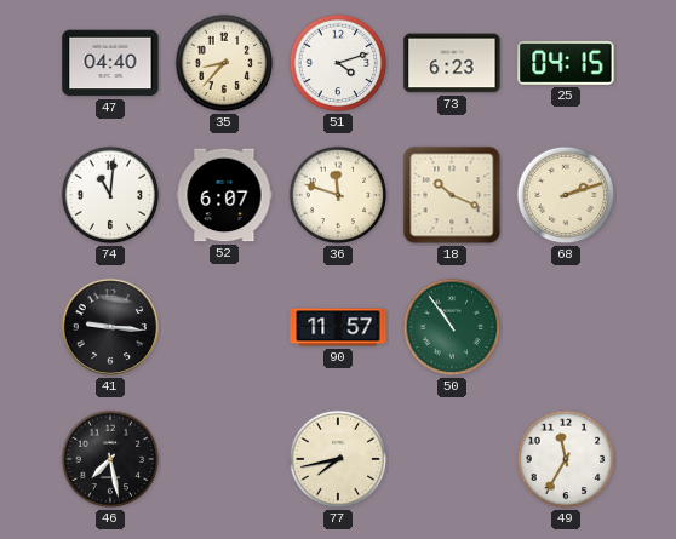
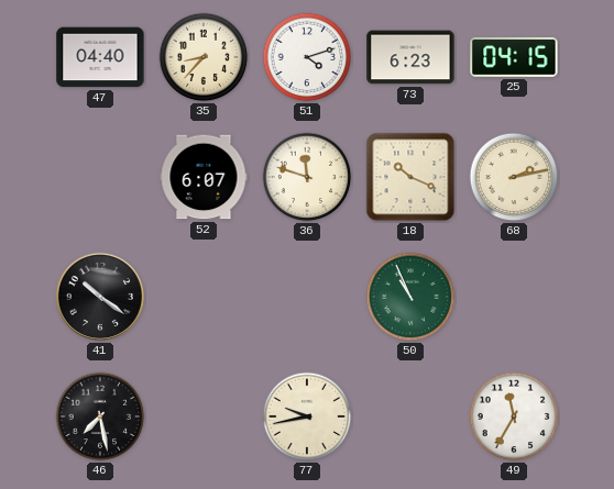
74: 11:01 -> none (110, 195)
68: 2:12 -> 2:13 (514, 177)
41: 9:16 -> 10:21 (100, 297)
90: 11:57 -> none (338, 327)
50: 10:54 -> 10:56 (410, 297)
77: 7:43 -> 9:43 (307, 416)
